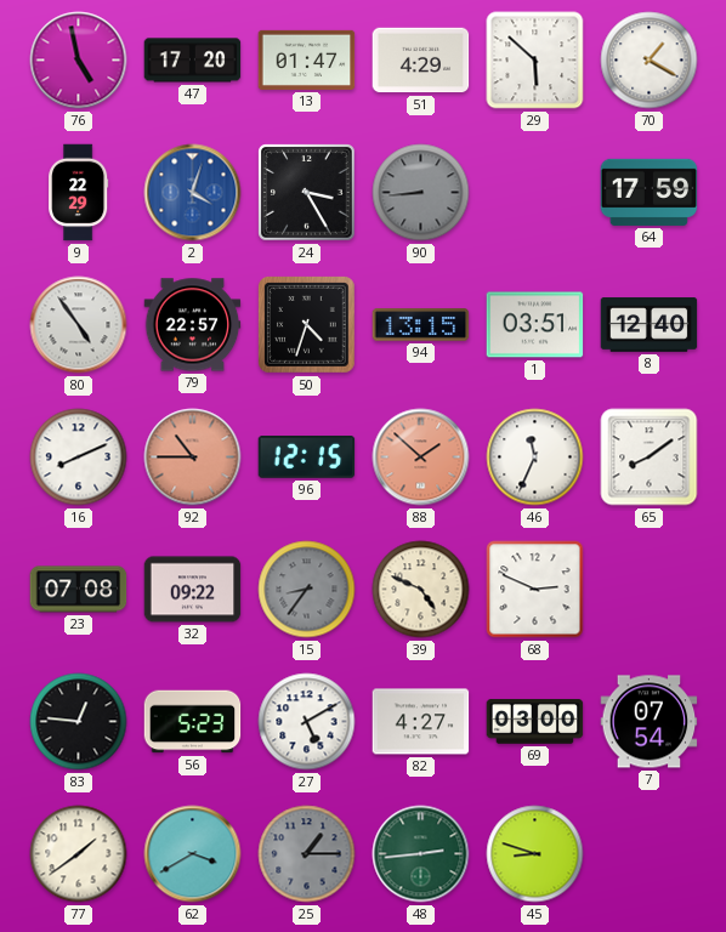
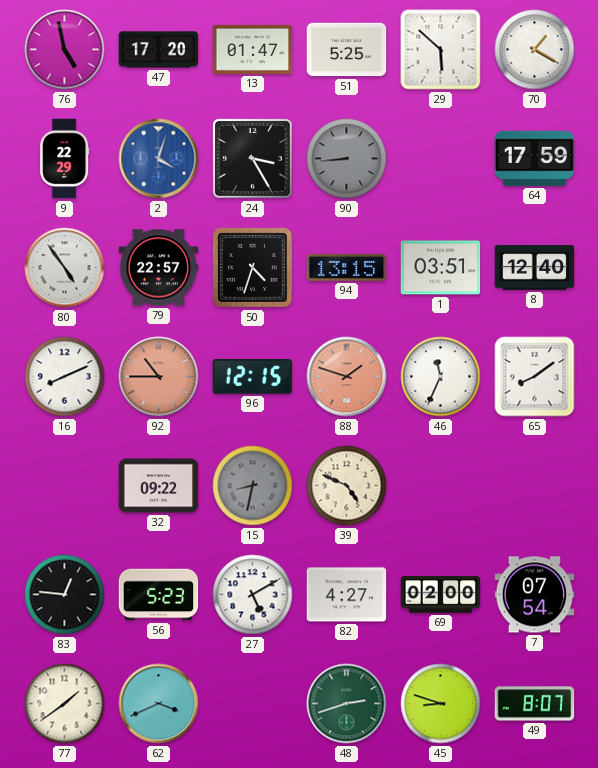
51: 4:29 -> 5:25 (347, 50)
88: 1:52 -> 1:48 (347, 377)
23: 07:08 -> none (79, 590)
15: 8:36 -> 8:32 (253, 486)
68: 2:49 -> none (535, 590)
69: 03:00 -> 02:00 (441, 595)
62: 3:40 -> 3:41 (159, 704)
25: 1:15 -> none (307, 854)
48: 2:44 -> 2:42 (347, 704)
49: none -> 8:07 (535, 704)
